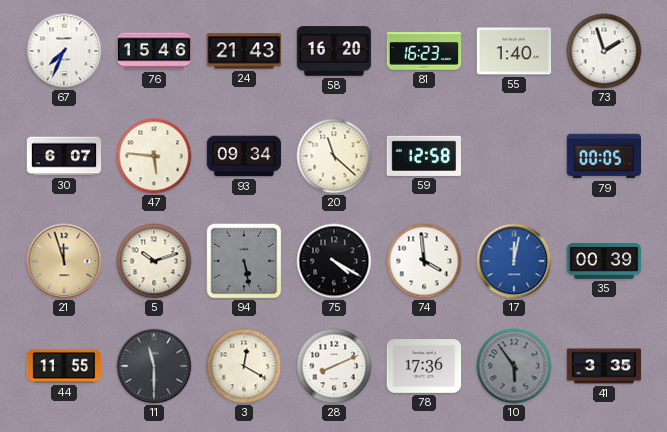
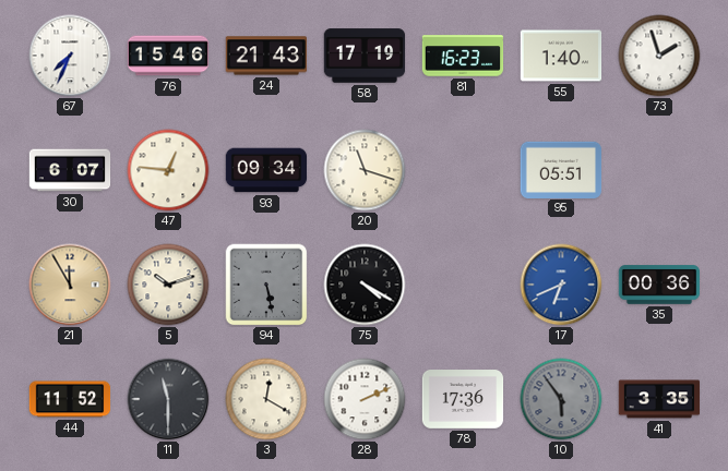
58: 16:20 -> 17:19 (365, 56)
47: 5:46 -> 12:46 (168, 170)
20: 11:22 -> 11:18 (365, 170)
59: 12:58 -> none (424, 156)
95: none -> 05:51 (561, 169)
79: 00:05 -> none (604, 156)
21: 11:57 -> 11:55 (70, 285)
74: 3:59 -> none (424, 261)
17: 12:02 -> 6:41 (561, 285)
35: 00:39 -> 00:36 (659, 285)
44: 11:55 -> 11:52 (70, 399)
28: 8:11 -> 2:11 (365, 399)
